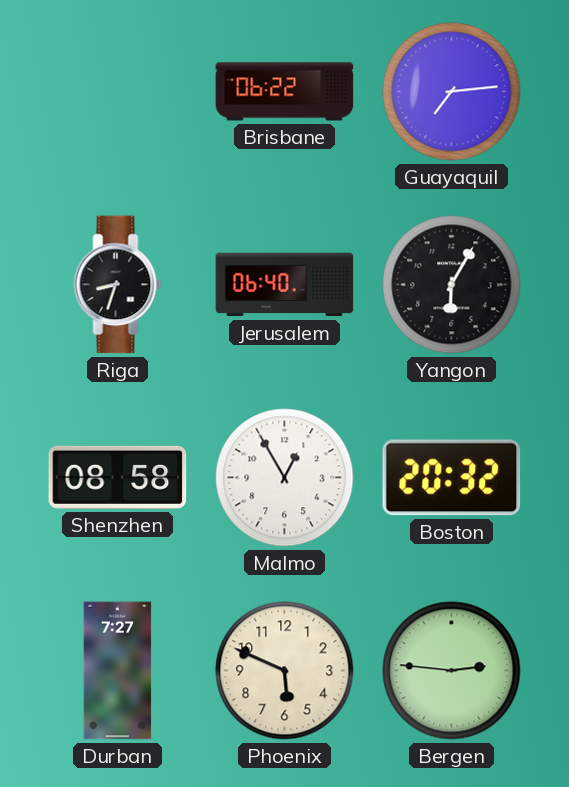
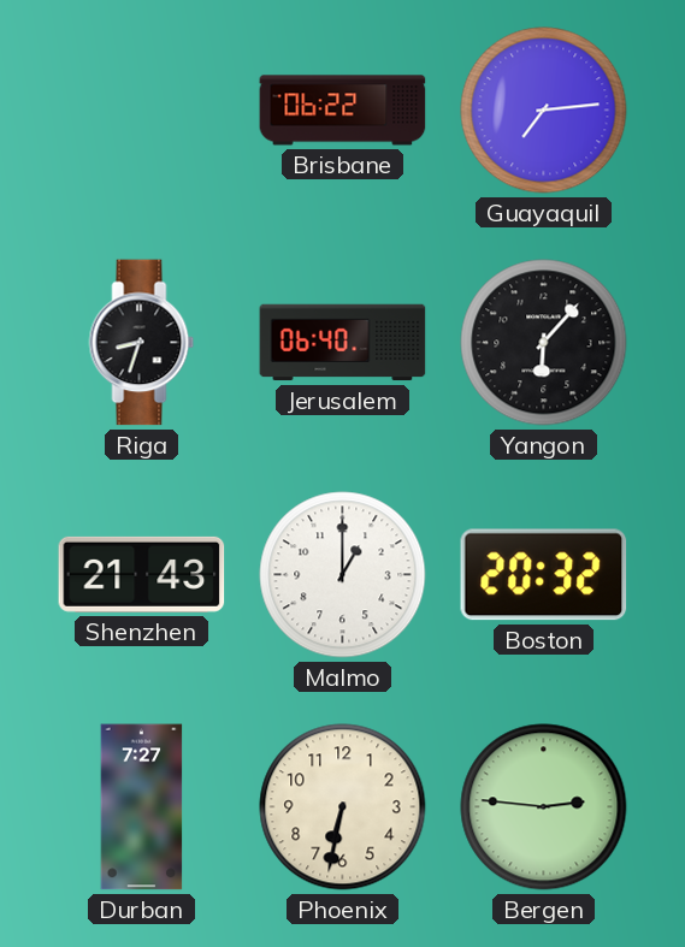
Yangon: 6:05 -> 6:07 (544, 343)
Shenzhen: 08:58 -> 21:43 (142, 574)
Malmo: 12:55 -> 1:00 (343, 575)
Phoenix: 5:49 -> 6:32 (343, 807)
